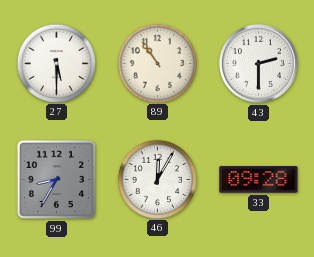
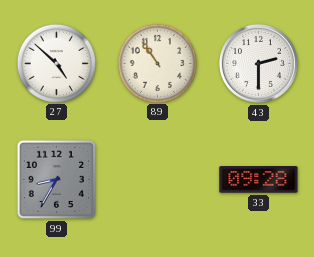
27: 5:30 -> 4:52 (56, 63)
46: 12:05 -> none (157, 179)
